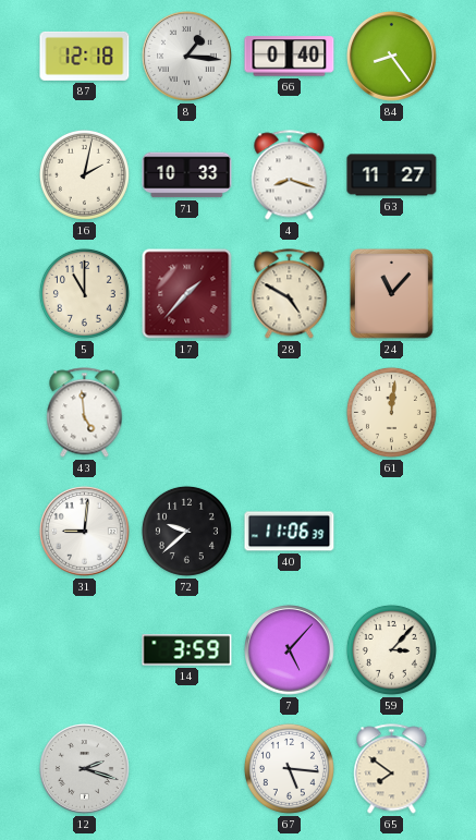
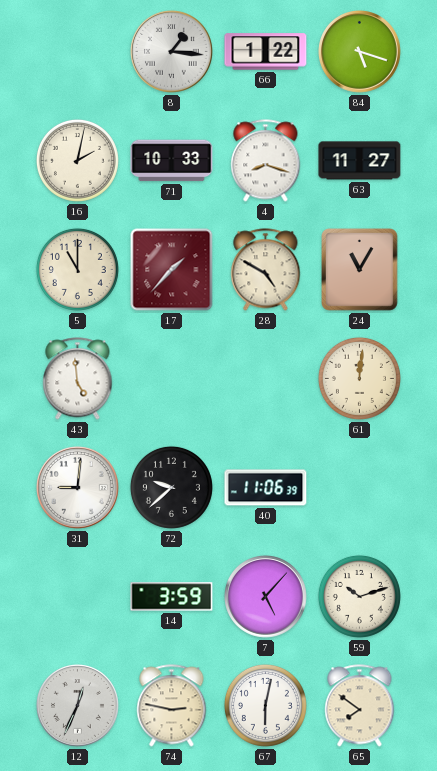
87: 12:18 -> none (85, 56)
66: 0:40 -> 1:22 (266, 52)
84: 8:24 -> 5:18 (360, 52)
24: 11:07 -> 11:05 (360, 270)
59: 3:07 -> 10:12 (359, 596)
12: 2:18 -> 12:34 (78, 706)
74: none -> 2:47 (172, 706)
67: 5:16 -> 6:02 (265, 705)
